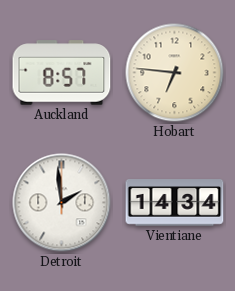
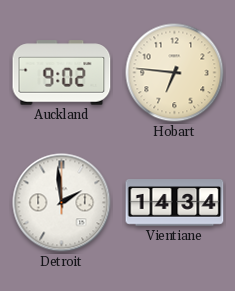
Auckland: 8:57 -> 9:02 (62, 73)
